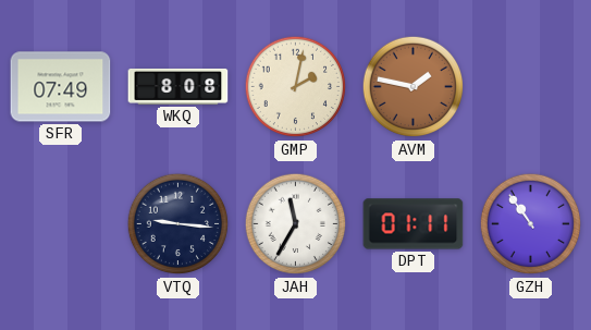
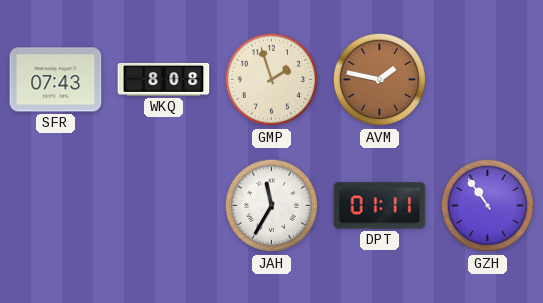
SFR: 07:49 -> 07:43 (56, 80)
GMP: 2:02 -> 1:57 (272, 80)
VTQ: 9:16 -> none (178, 224)
